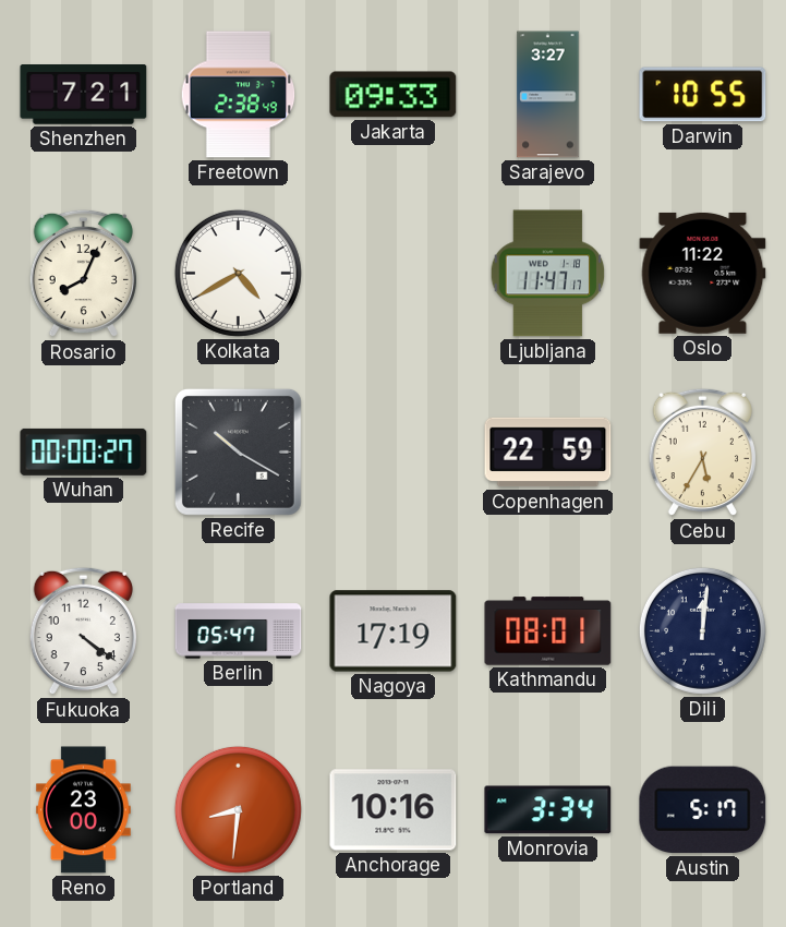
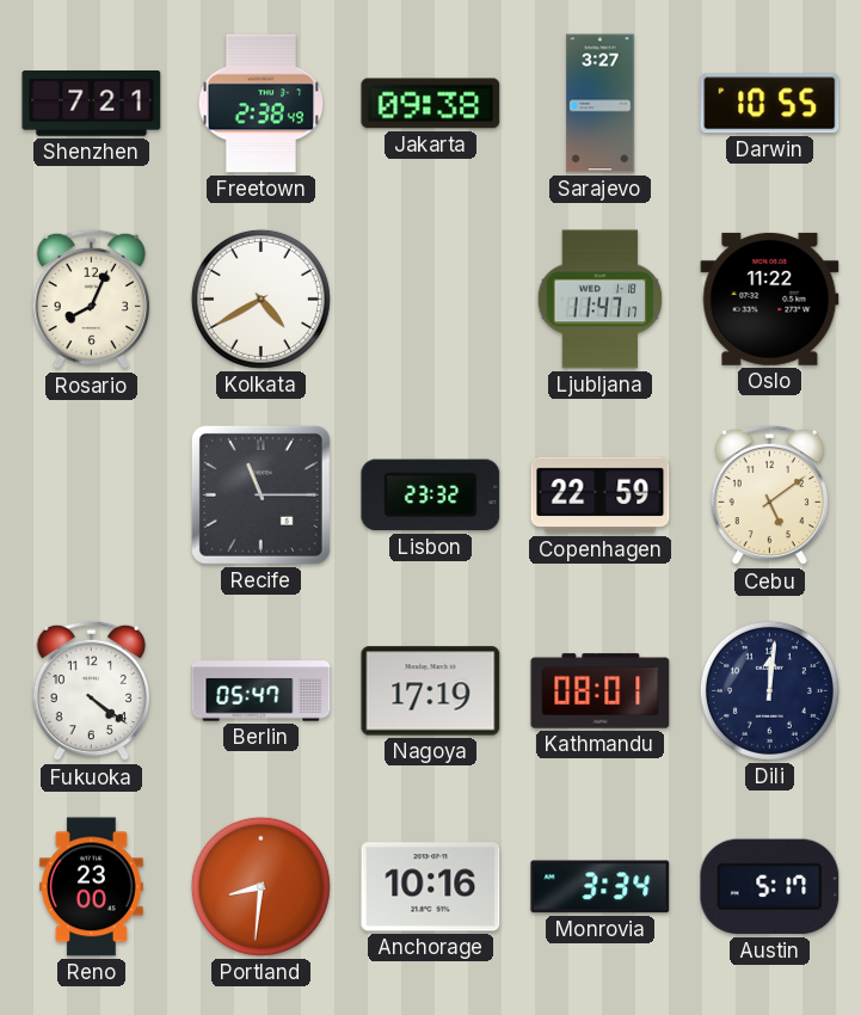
Jakarta: 09:33 -> 09:38 (431, 104)
Wuhan: 00:00 -> none (84, 452)
Recife: 10:20 -> 11:15 (260, 494)
Lisbon: none -> 23:32 (431, 496)
Cebu: 5:35 -> 5:09 (769, 496)
